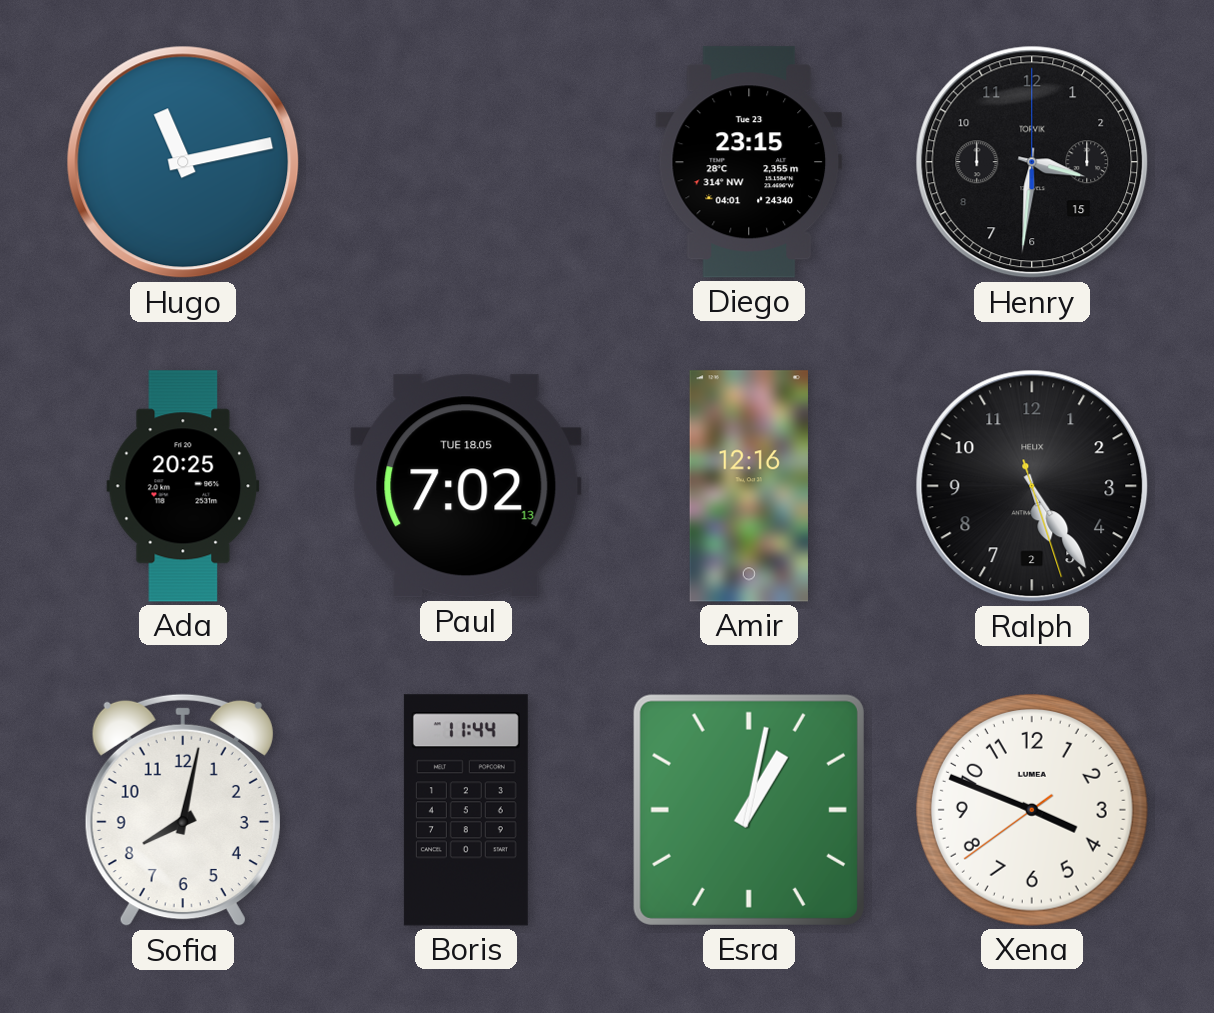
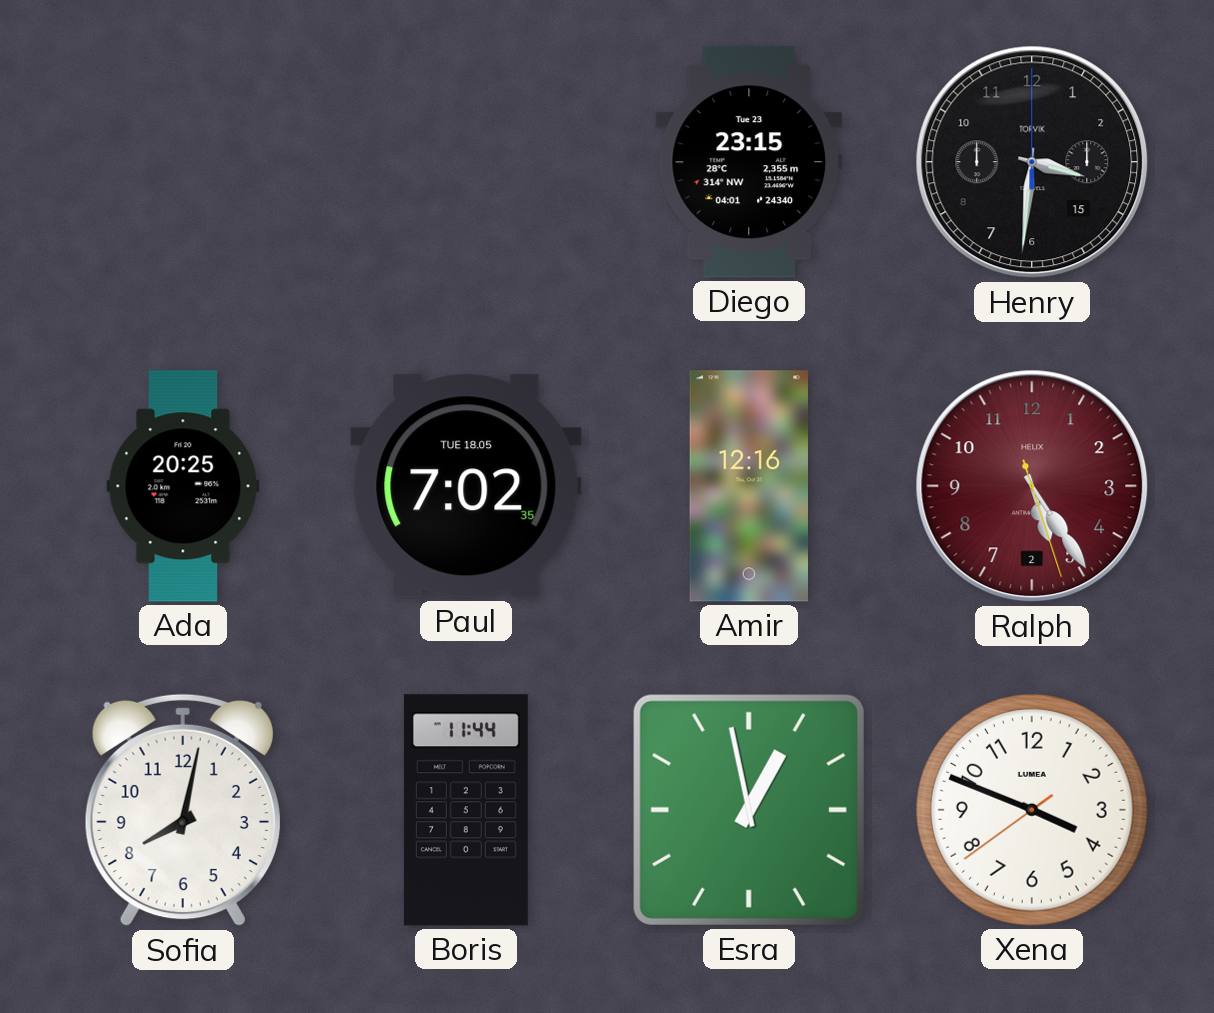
Hugo: 11:13 -> none (183, 162)
Paul: 7:02:13 -> 7:02:35 (466, 486)
Ralph dial: black -> burgundy (1032, 486)
Esra: 1:02 -> 12:58 (749, 810)
